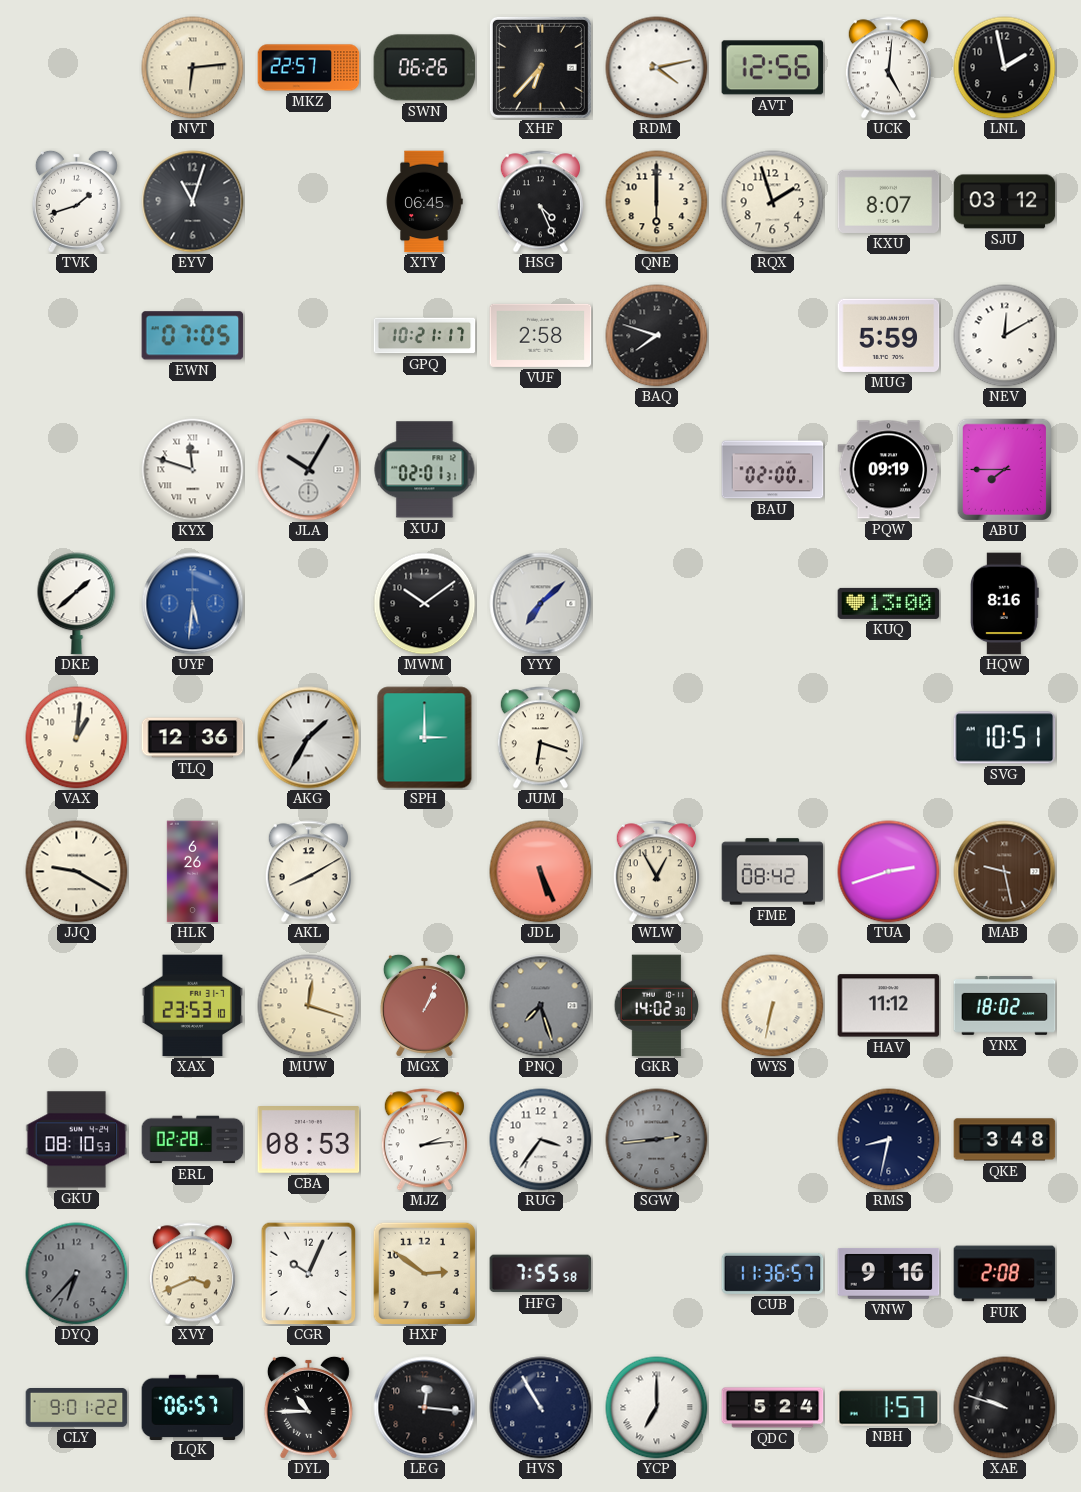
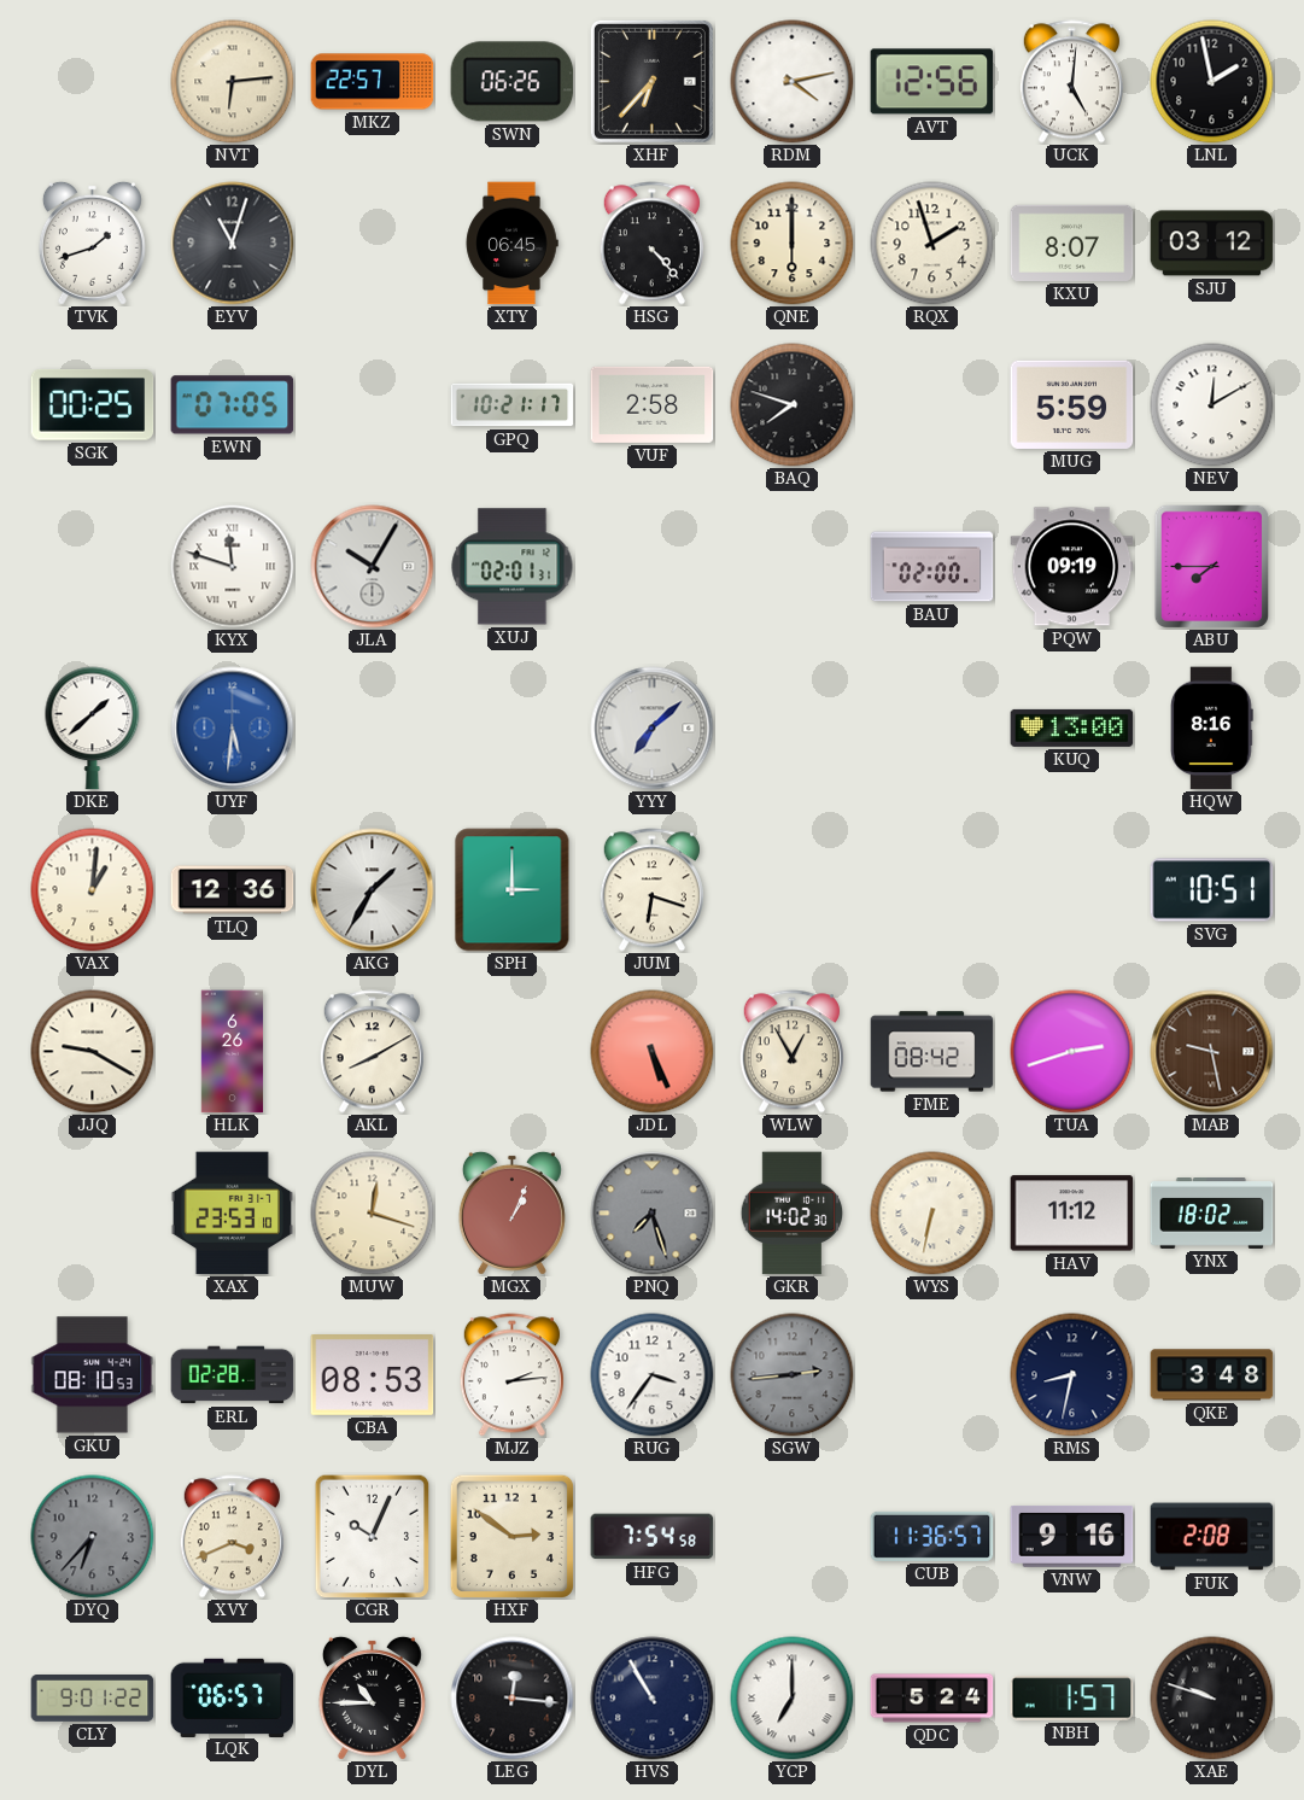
HSG: 4:26 -> 4:23 (651, 244)
SGK: none -> 00:25 (93, 405)
MWM: 10:09 -> none (425, 604)
HFG: 7:55 -> 7:54 (653, 1537)
